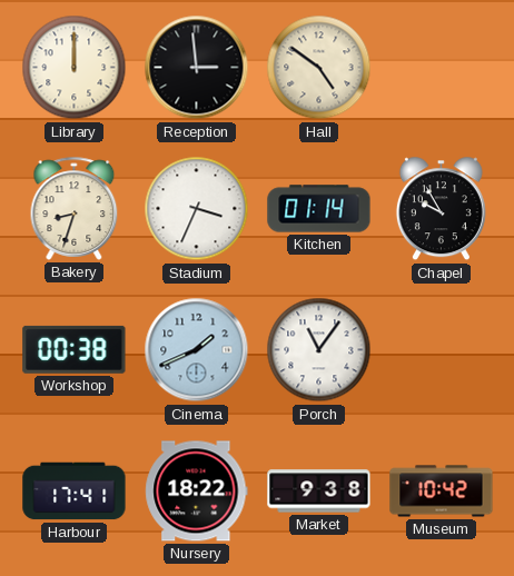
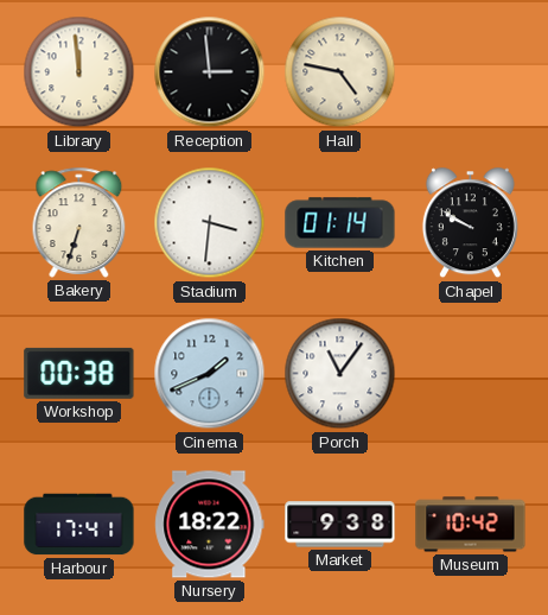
Library: 12:00 -> 11:59 (79, 72)
Hall: 4:51 -> 4:47 (340, 72)
Bakery: 8:33 -> 6:33 (79, 222)
Stadium: 3:34 -> 3:31 (210, 223)
Chapel: 9:55 -> 9:50 (470, 223)
